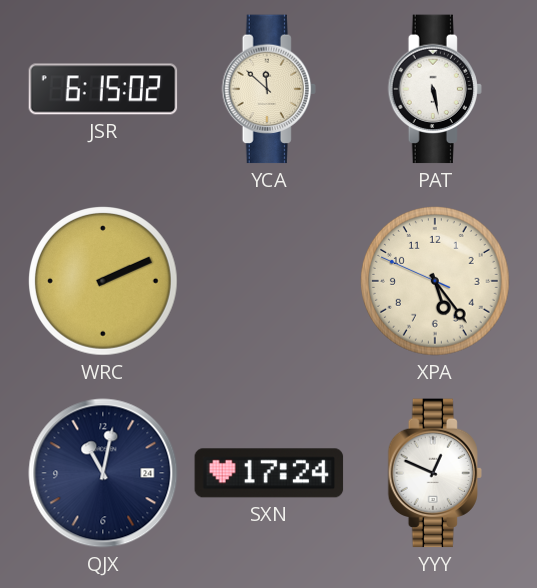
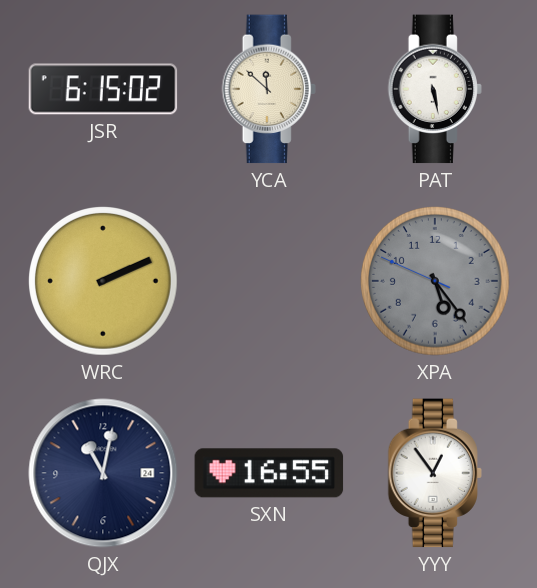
XPA dial: cream -> grey (436, 282)
SXN: 17:24 -> 16:55 (269, 473)
YYY: 12:49 -> 12:54 (435, 473)
